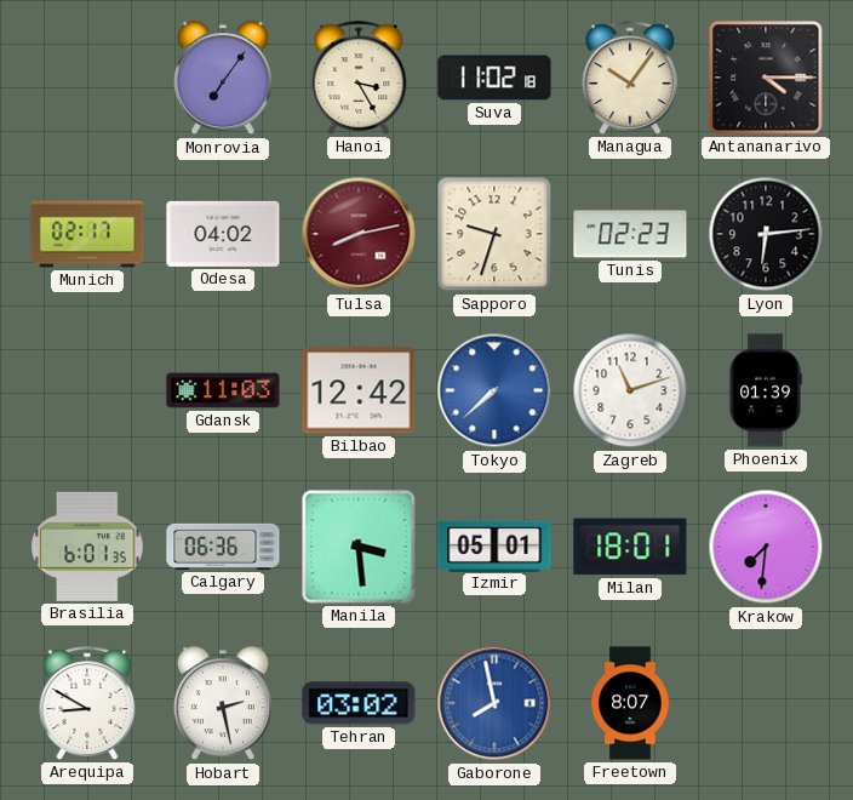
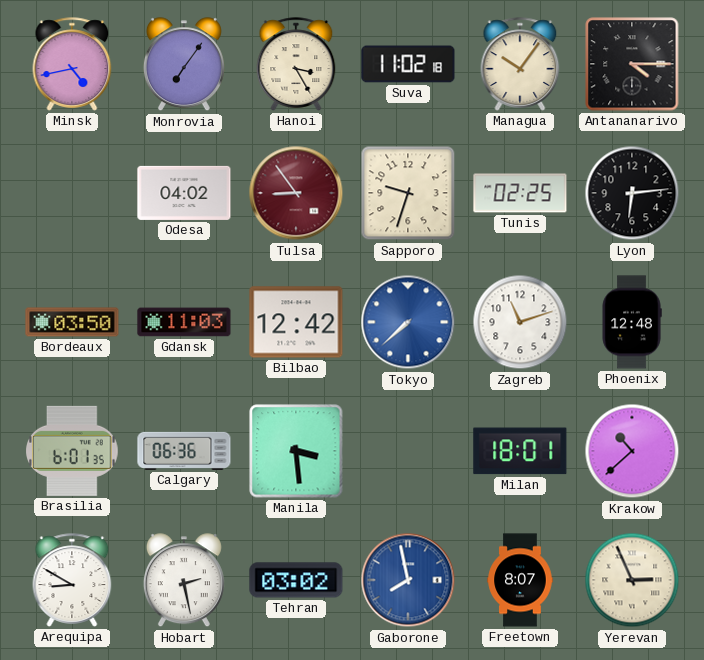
Minsk: none -> 4:43 (72, 64)
Munich: 02:17 -> none (87, 234)
Tulsa: 8:13 -> 8:54 (296, 193)
Tunis: 02:23 -> 02:25 (520, 193)
Bordeaux: none -> 03:50 (72, 322)
Phoenix: 01:39 -> 12:48 (632, 322)
Izmir: 05:01 -> none (494, 545)
Krakow: 7:31 -> 10:38 (632, 451)
Yerevan: none -> 2:56 (632, 580)
